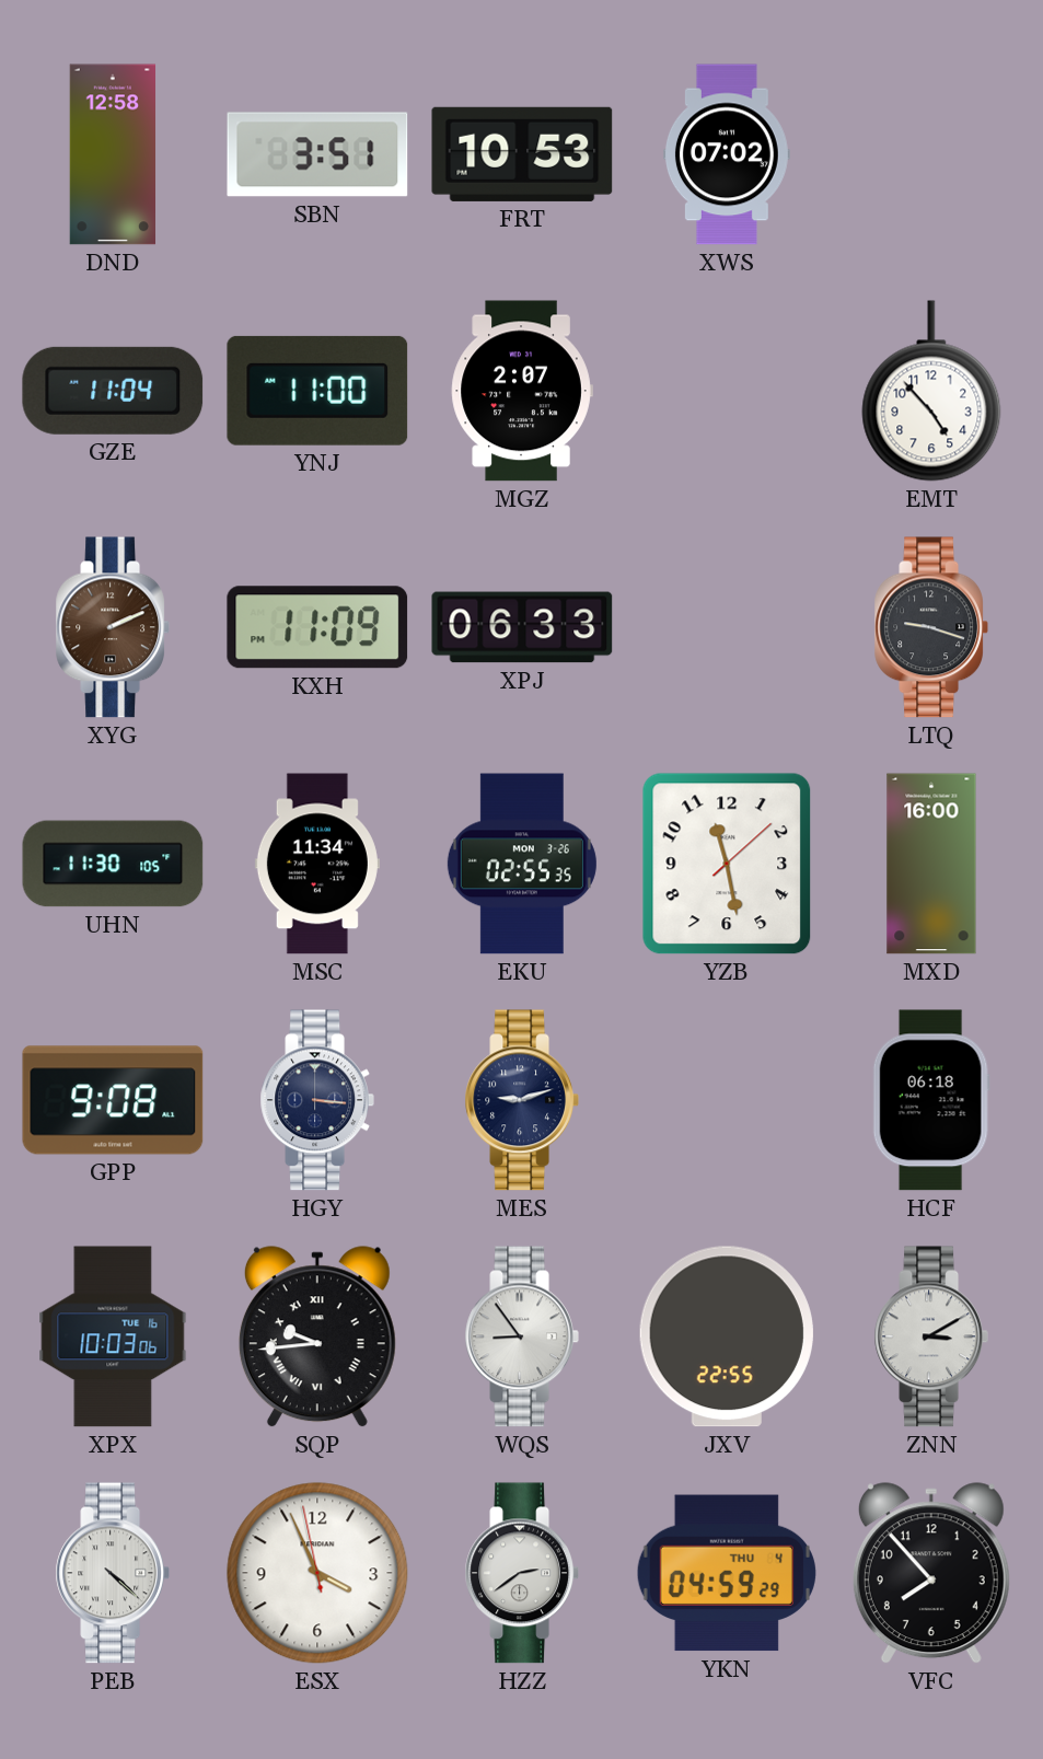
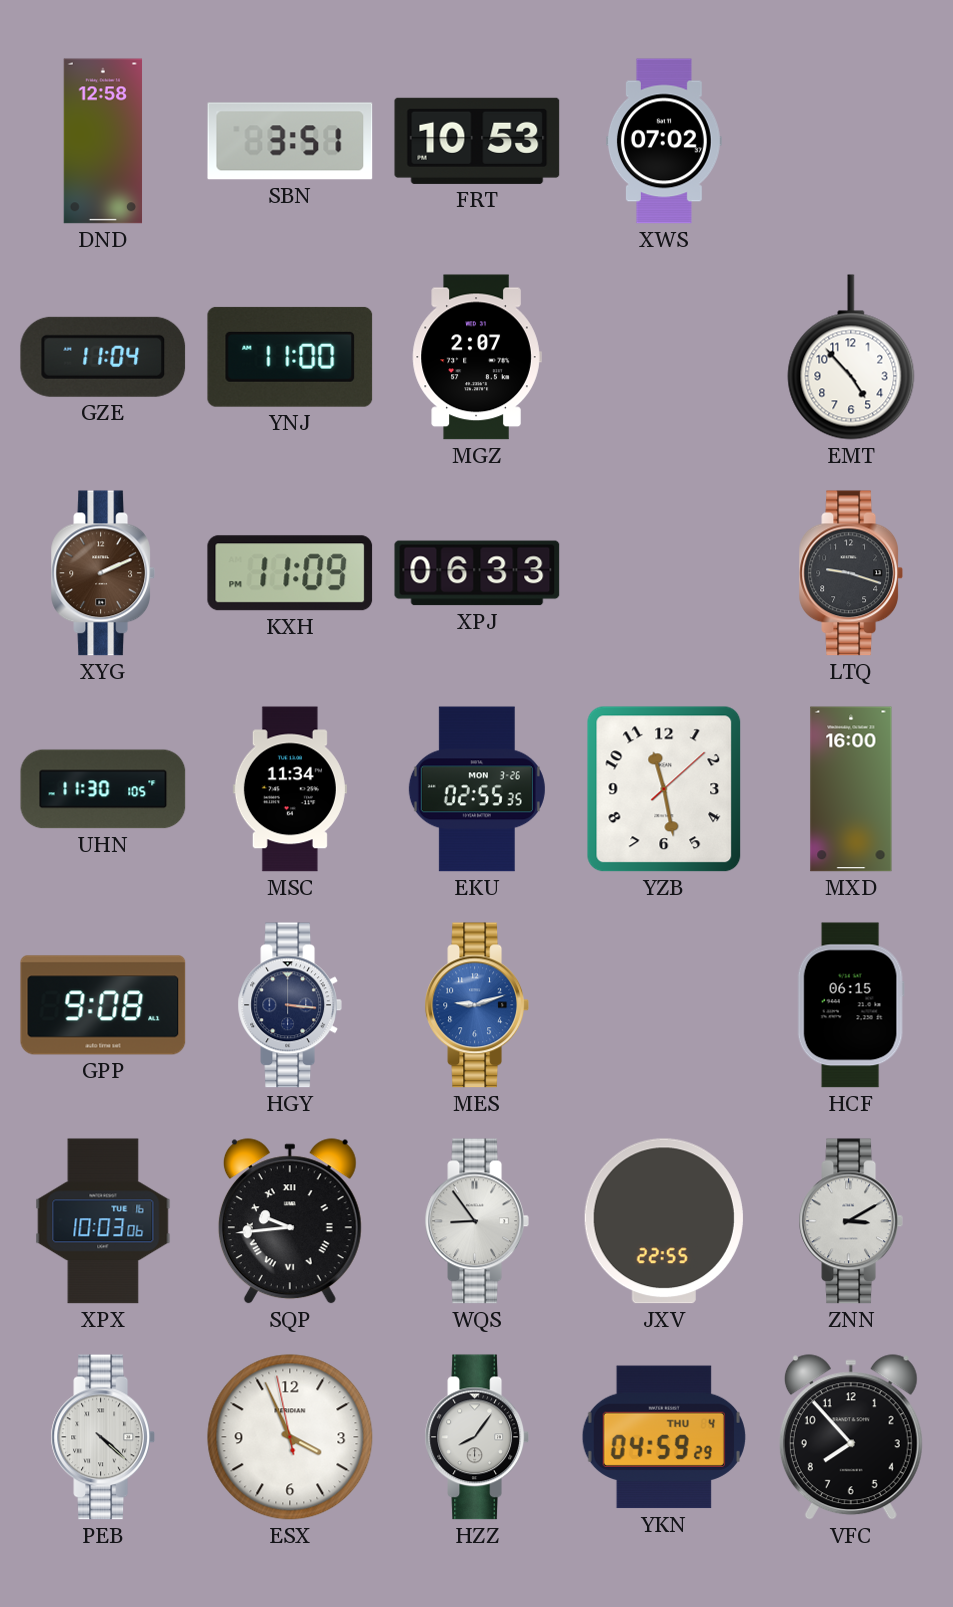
MES dial: navy -> blue (477, 1005)
HCF: 06:18 -> 06:15 (851, 1005)
HZZ: 2:39 -> 8:06 (477, 1437)
